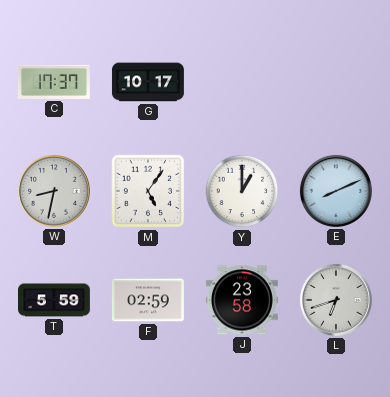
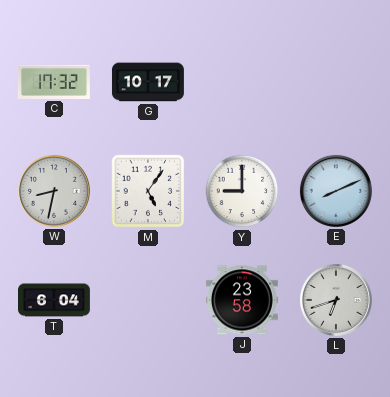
C: 17:37 -> 17:32 (54, 82)
Y: 1:00 -> 9:00 (242, 191)
T: 5:59 -> 6:04 (55, 300)
F: 02:59 -> none (148, 300)
